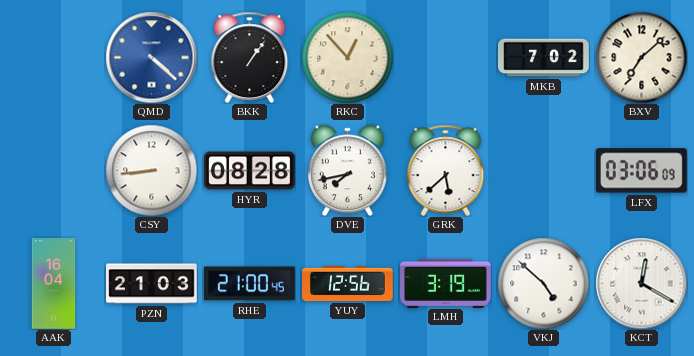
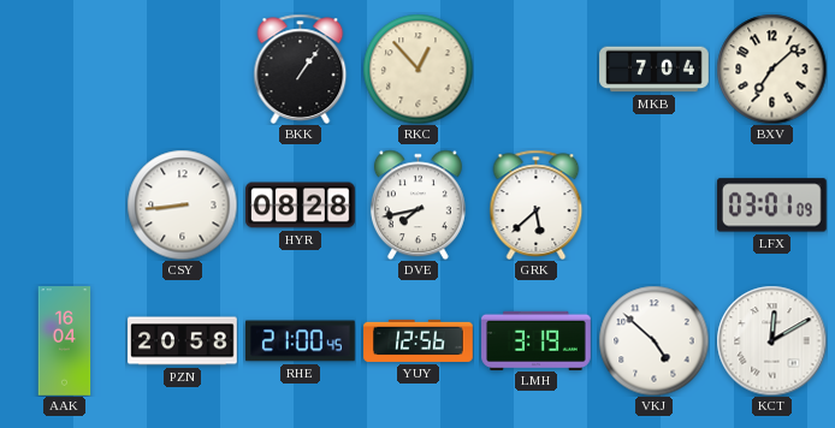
QMD: 4:22 -> none (151, 57)
MKB: 7:02 -> 7:04 (655, 70)
LFX: 03:06 -> 03:01 (771, 206)
PZN: 21:03 -> 20:58 (183, 341)
KCT: 12:20 -> 12:10 (771, 340)
